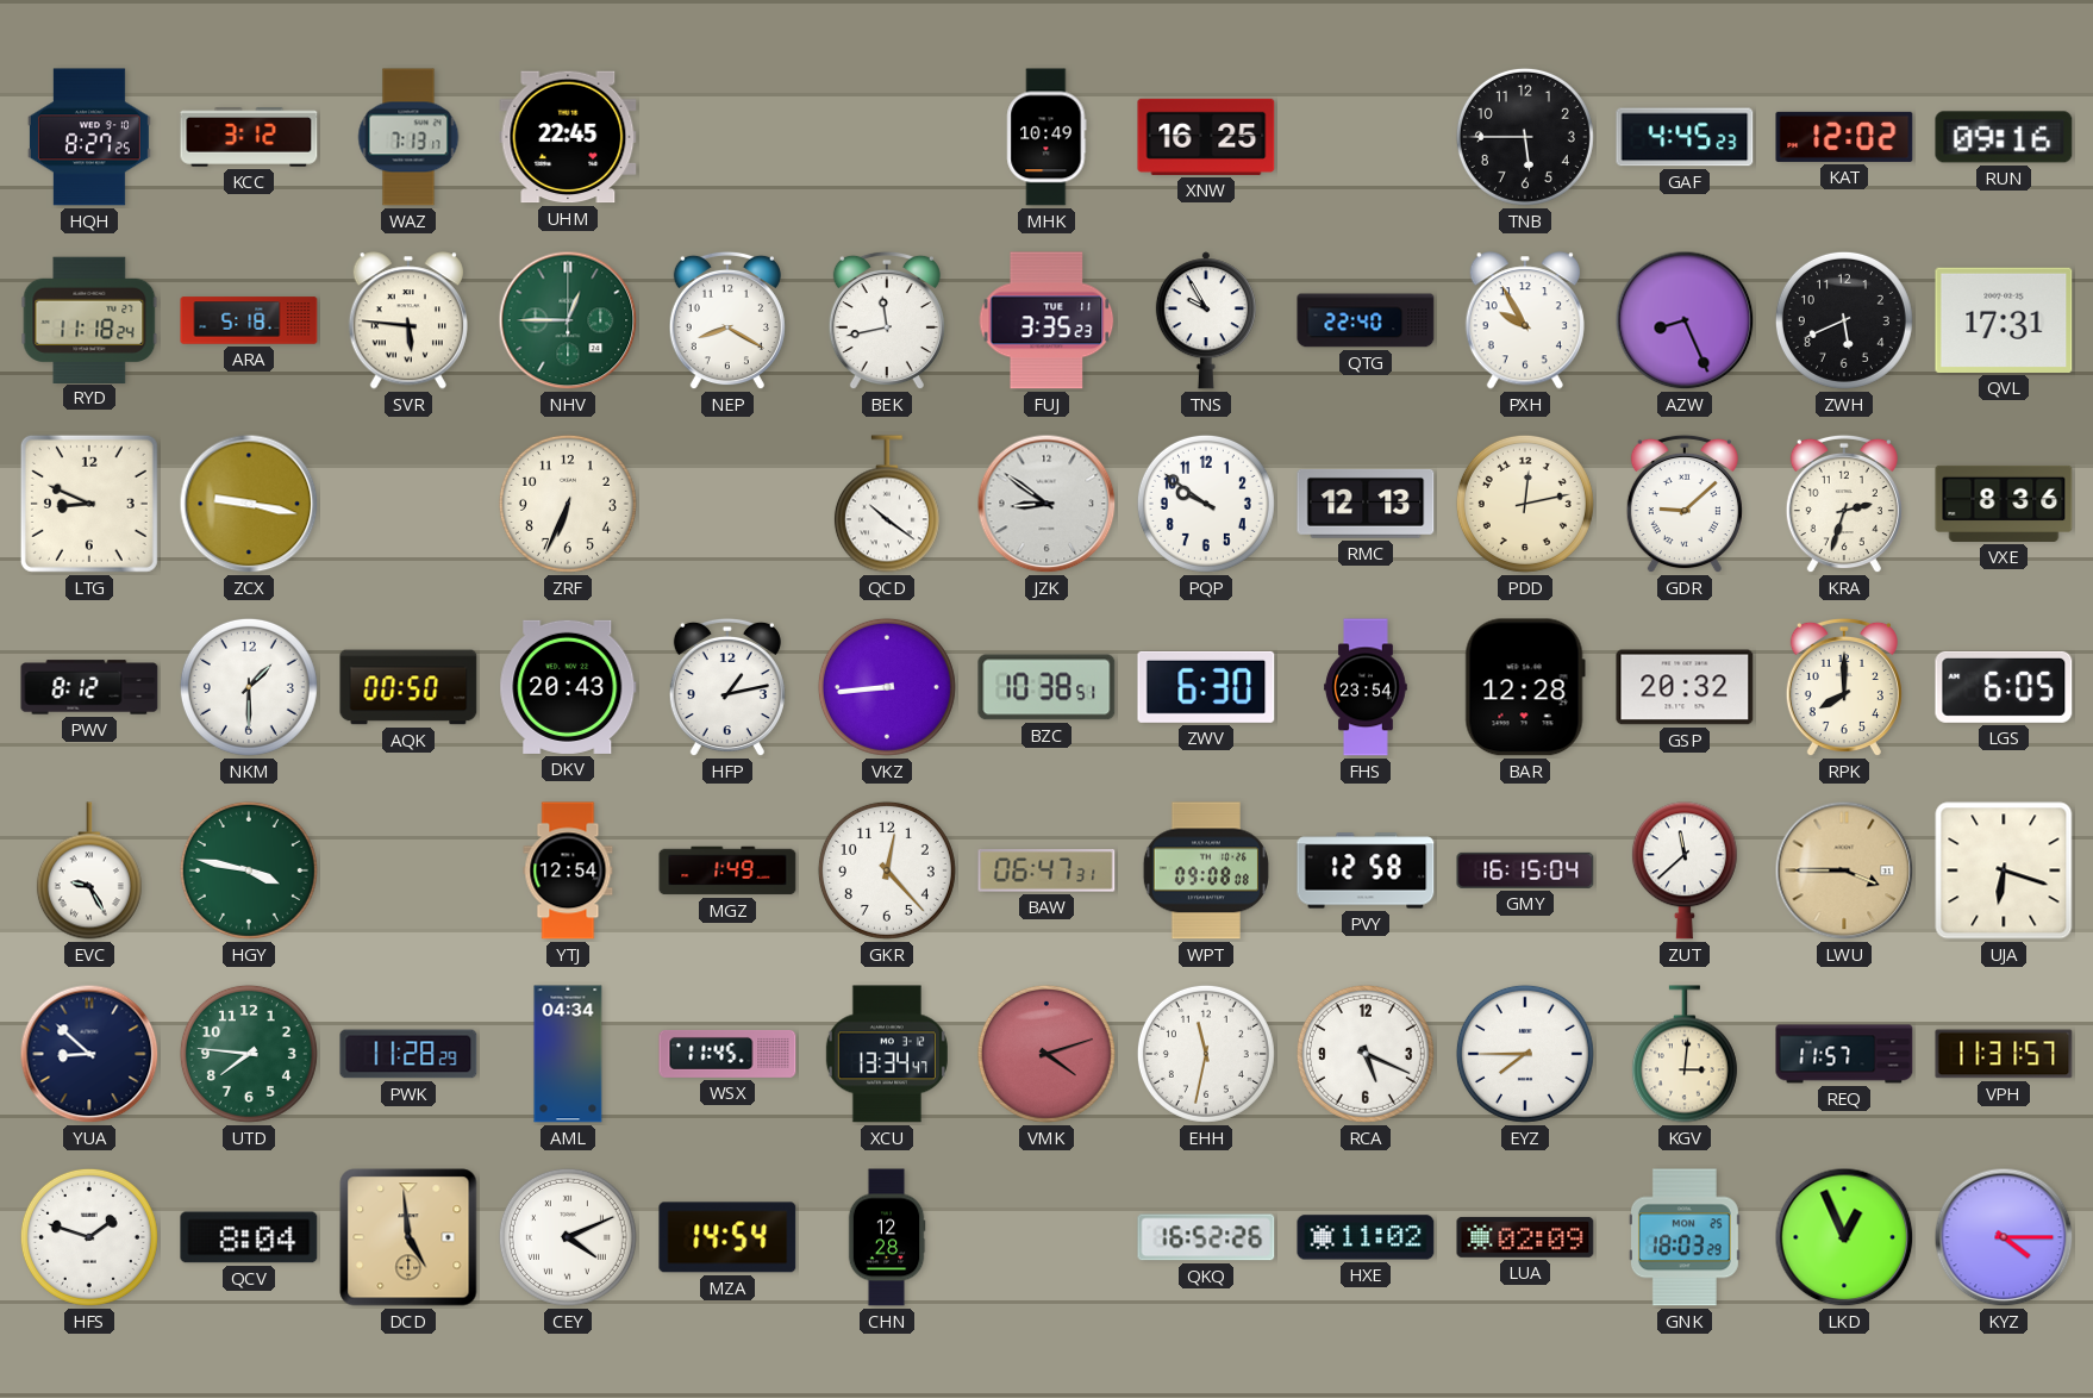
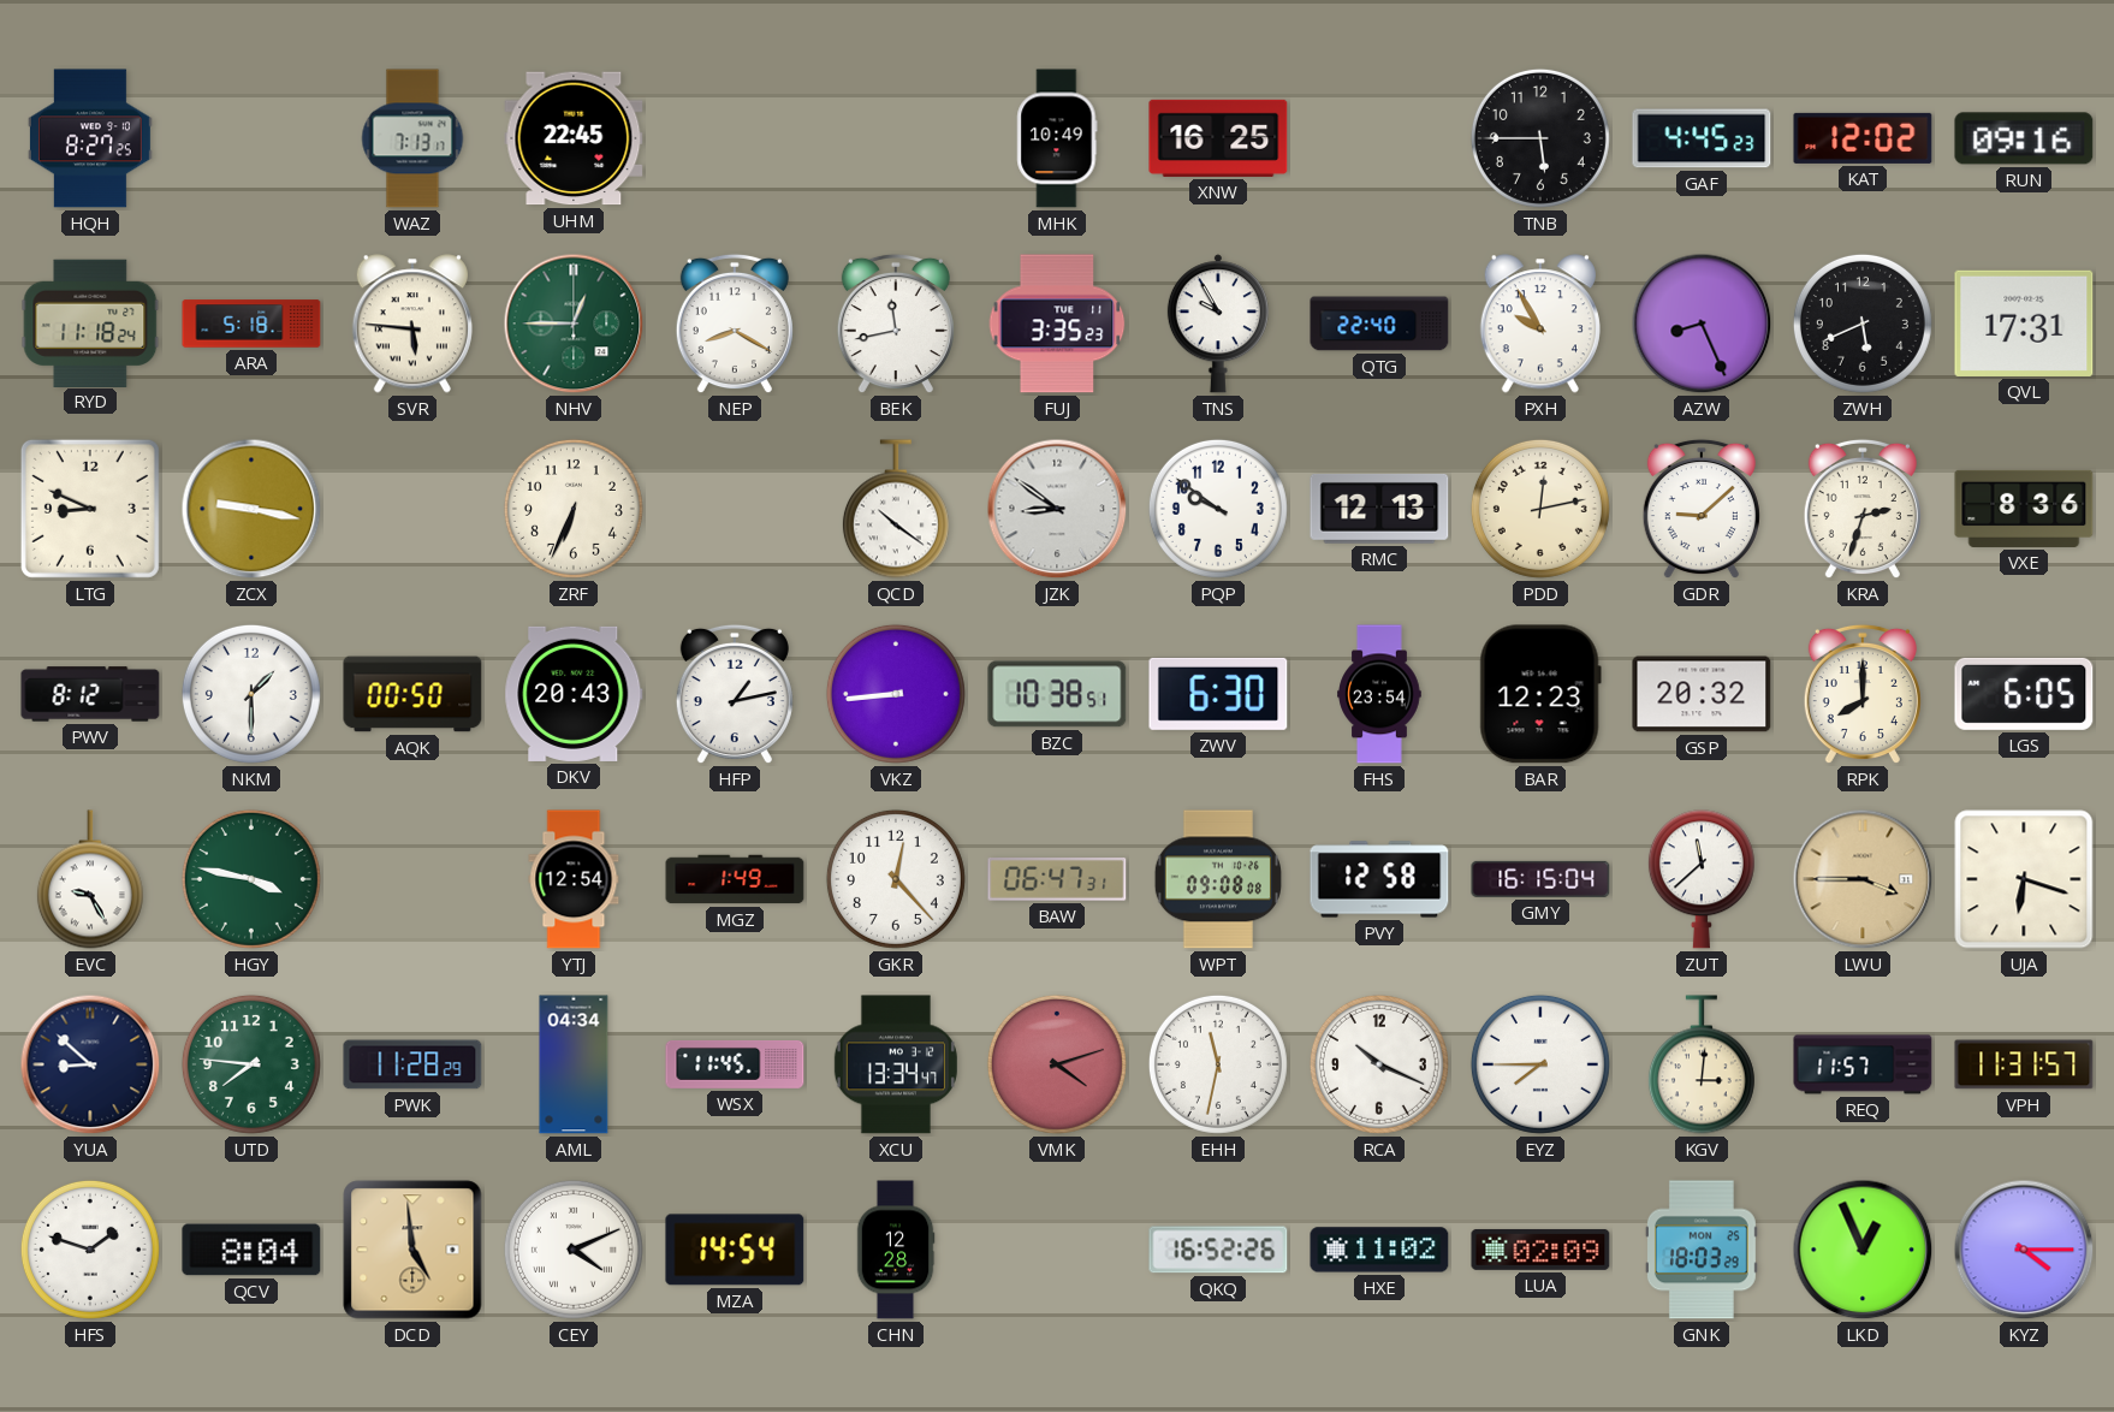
KCC: 3:12 -> none (249, 137)
BAR: 12:28 -> 12:23 (1540, 694)
RCA: 5:19 -> 10:19 (1379, 1064)
